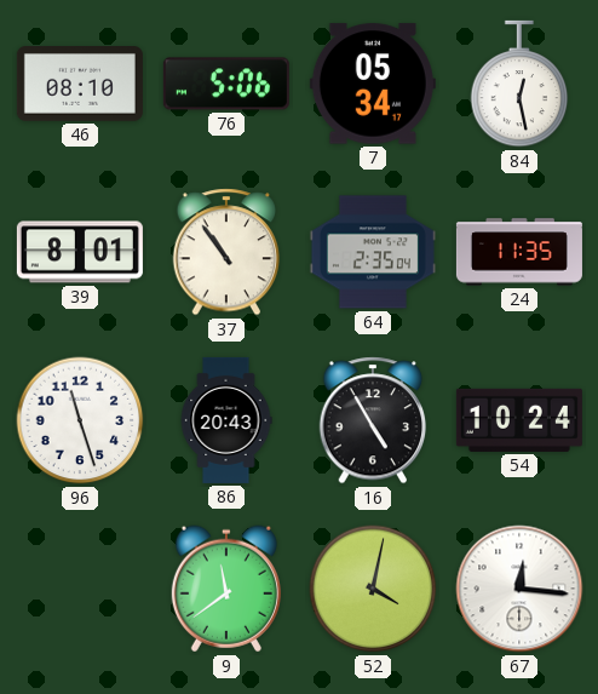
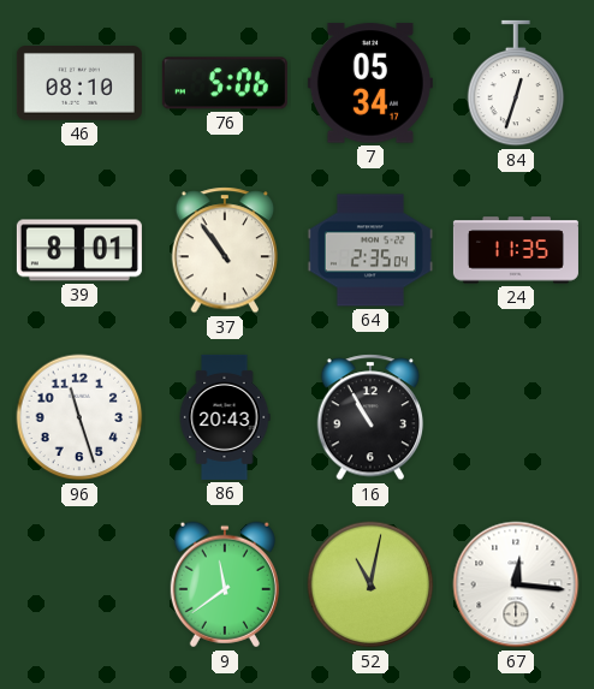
84: 12:28 -> 12:33 (516, 83)
16: 4:55 -> 10:55 (370, 417)
54: 10:24 -> none (519, 420)
52: 4:02 -> 11:02 (370, 584)
